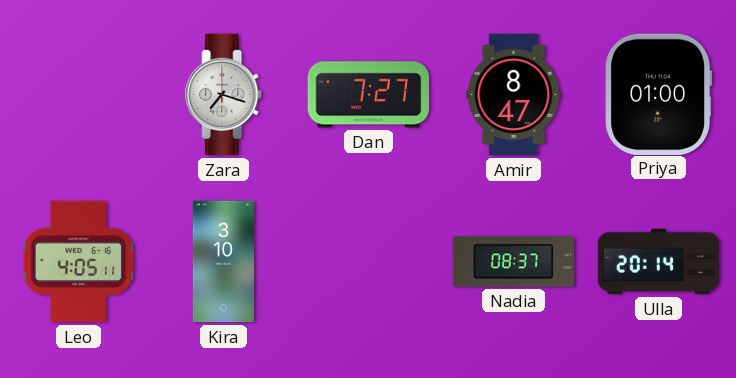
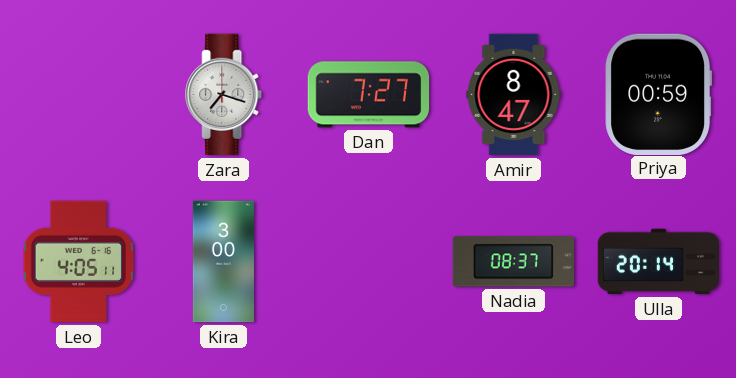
Priya: 01:00 -> 00:59 (658, 94)
Kira: 3:10 -> 3:00 (223, 262)
